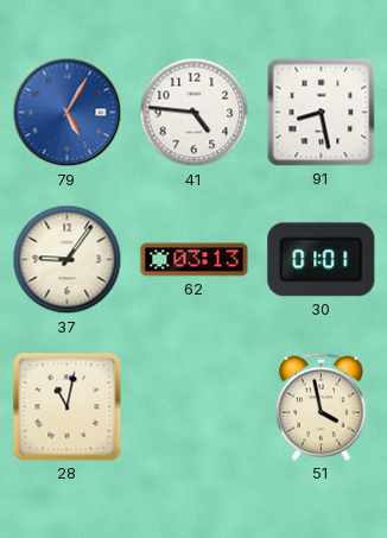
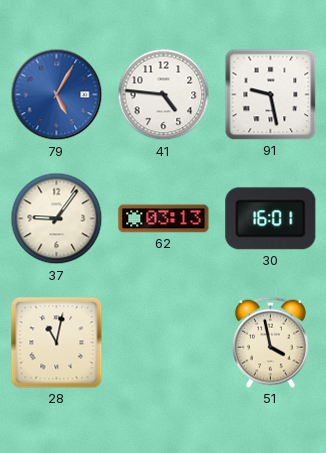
91: 8:28 -> 9:28 (271, 95)
30: 01:01 -> 16:01 (271, 219)
